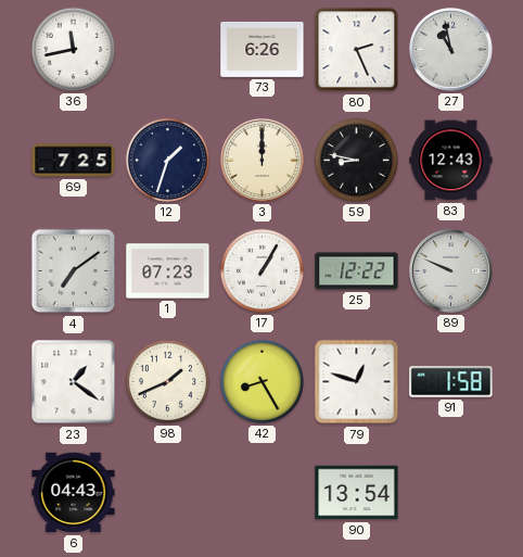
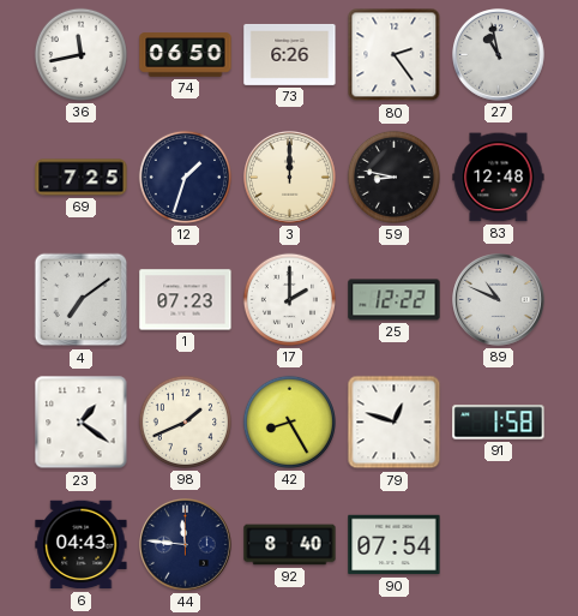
74: none -> 06:50 (186, 55)
80: 2:26 -> 2:24 (395, 55)
83: 12:43 -> 12:48 (499, 178)
17: 1:05 -> 2:00 (289, 299)
89: 9:49 -> 10:49 (499, 300)
44: none -> 11:46 (186, 545)
92: none -> 8:40 (290, 545)
90: 13:54 -> 07:54 (395, 545)
